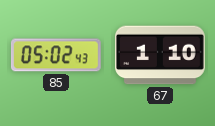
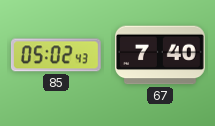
67: 1:10 -> 7:40 (161, 55)
